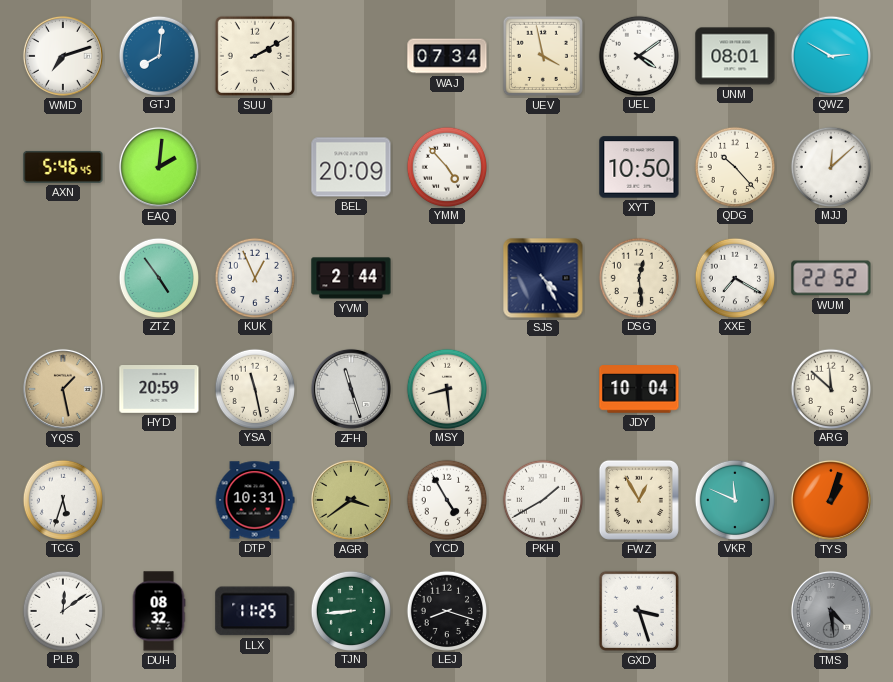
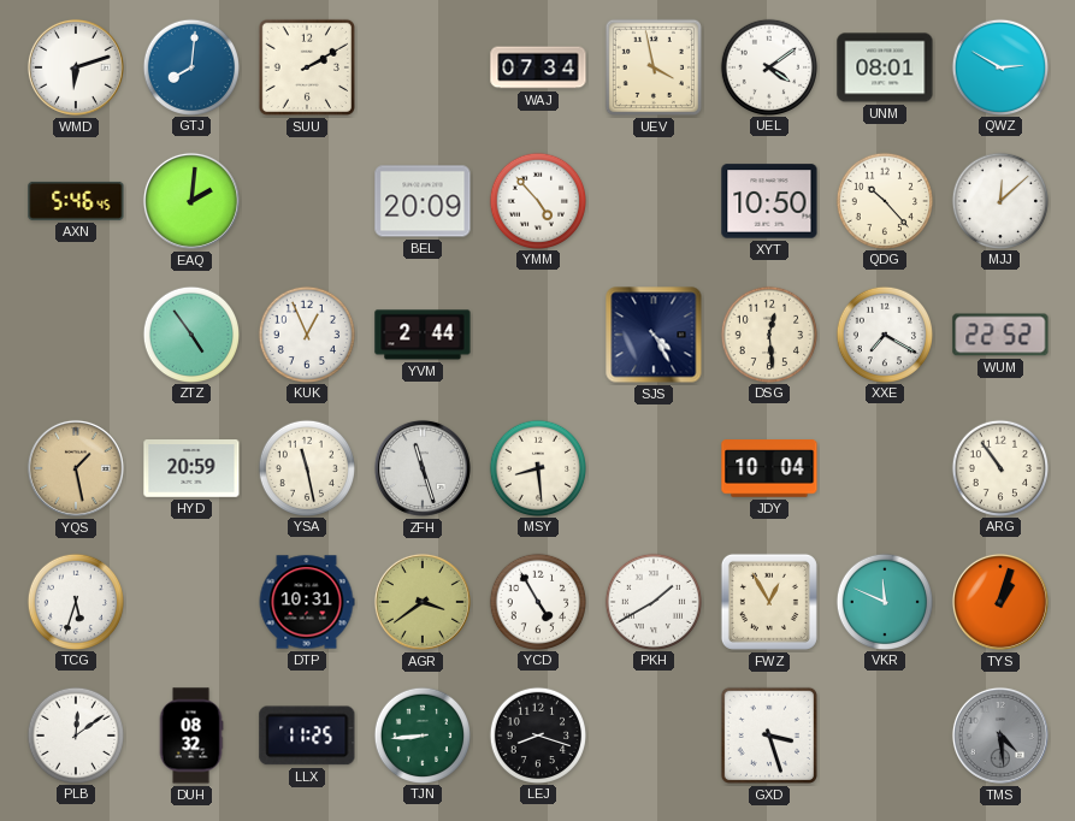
WMD: 7:12 -> 6:12 (76, 67)
ARG: 11:52 -> 10:54 (999, 467)
